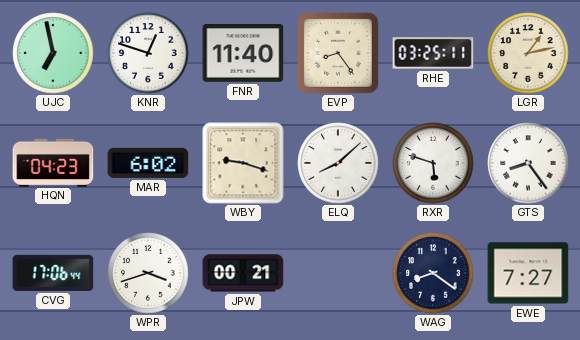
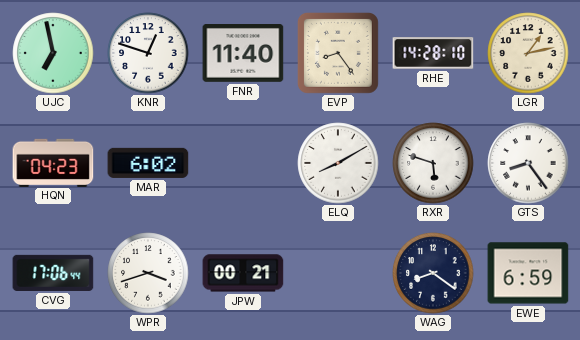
RHE: 03:25 -> 14:28 (433, 53)
WBY: 9:18 -> none (243, 163)
ELQ: 8:08 -> 8:10 (338, 163)
EWE: 7:27 -> 6:59 (528, 273)
